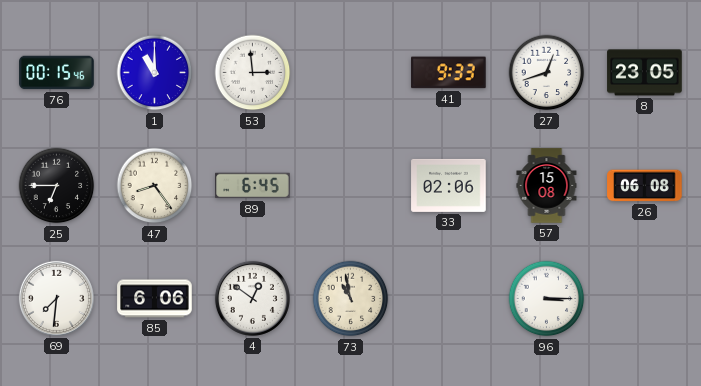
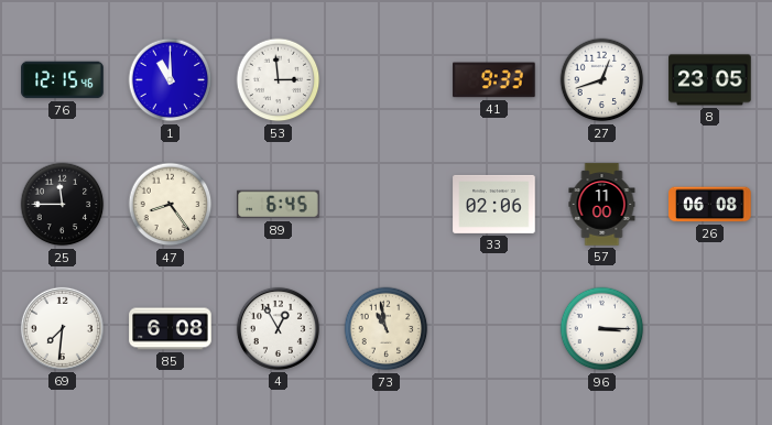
76: 00:15 -> 12:15 (63, 80)
25: 6:45 -> 11:45 (63, 205)
57: 15:08 -> 11:00 (602, 205)
85: 6:06 -> 6:08 (171, 329)
4: 12:51 -> 12:55 (278, 328)
